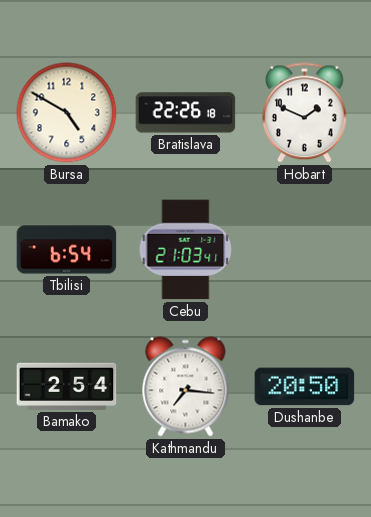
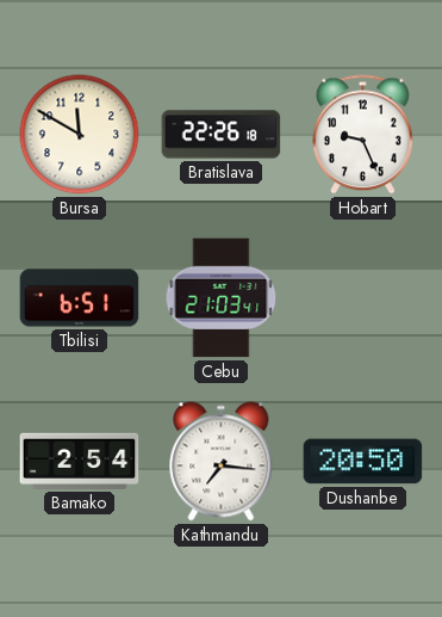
Bursa: 4:50 -> 11:50 (80, 135)
Hobart: 1:49 -> 9:26 (363, 135)
Tbilisi: 6:54 -> 6:51 (80, 298)
